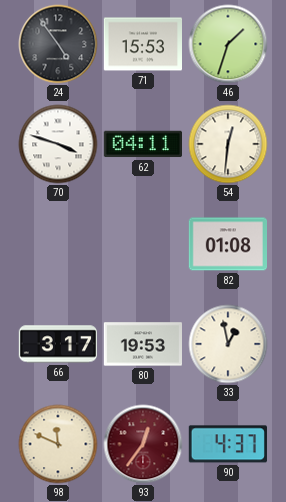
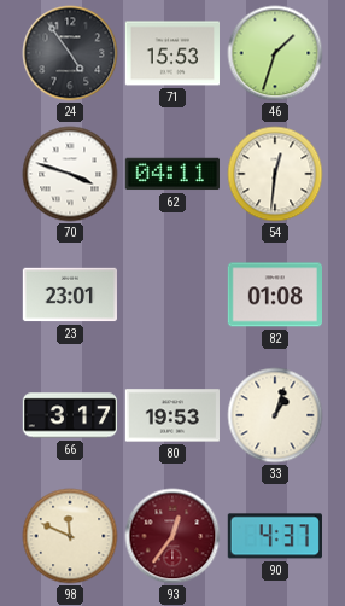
23: none -> 23:01 (69, 295)
33: 12:58 -> 1:03 (275, 415)
